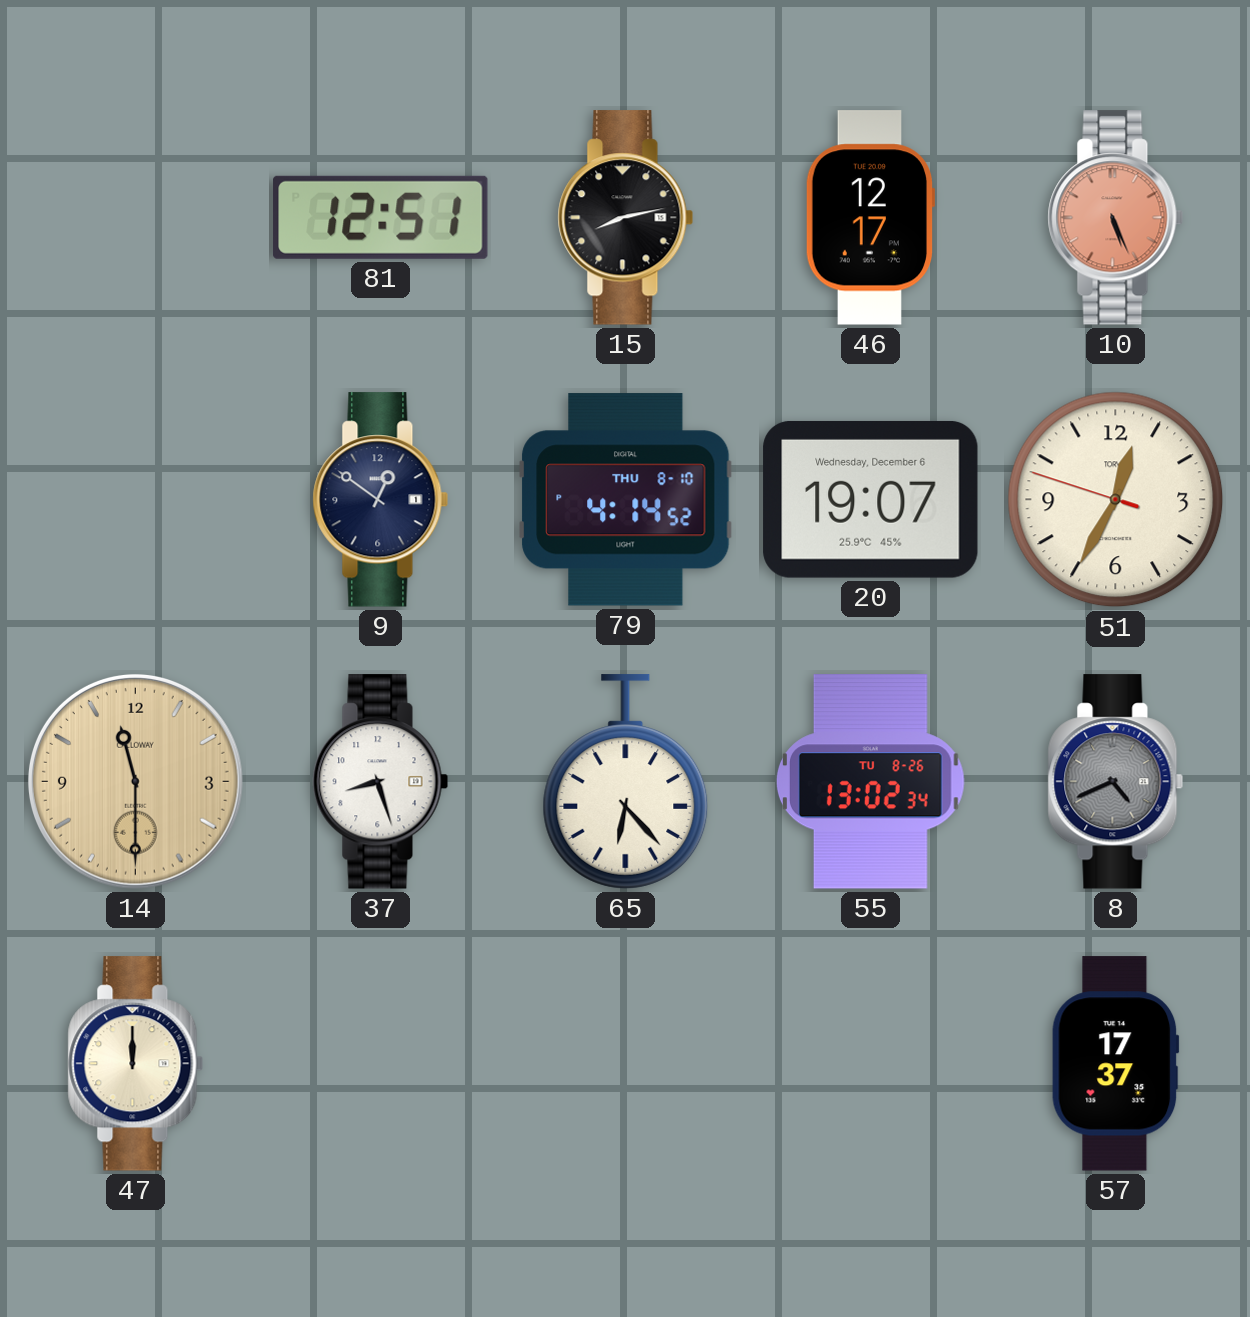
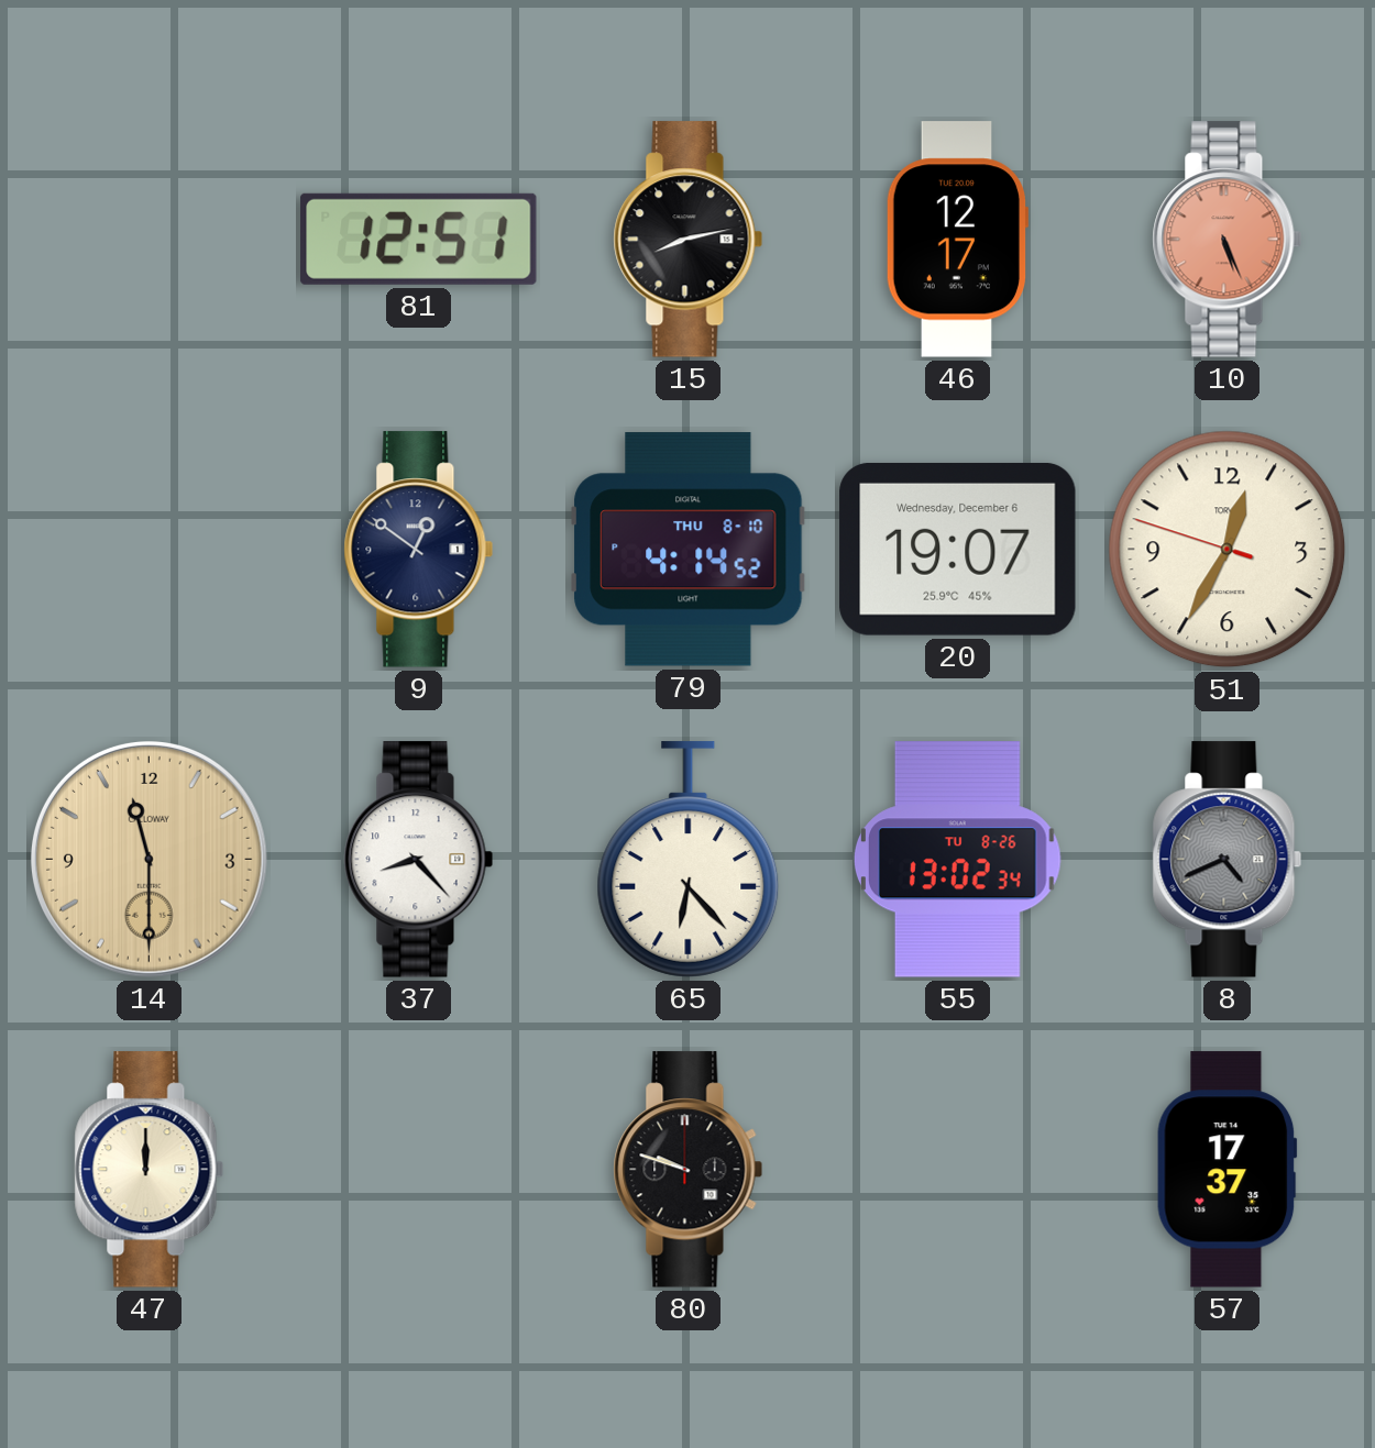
37: 8:27 -> 8:23 (419, 860)
80: none -> 9:48 (689, 1170)
